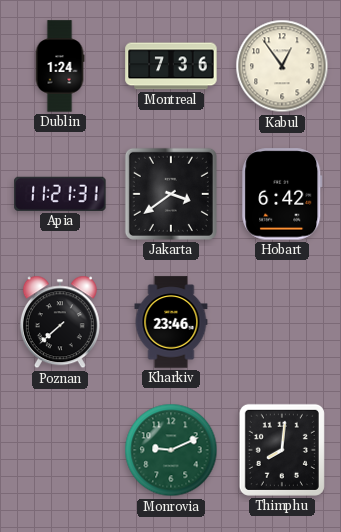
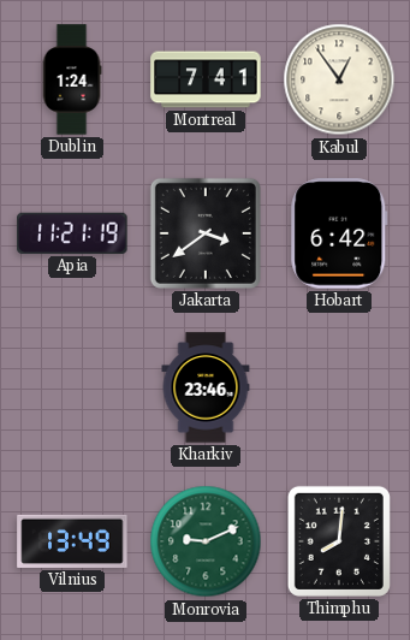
Montreal: 7:36 -> 7:41 (206, 79)
Apia: 11:21:31 -> 11:21:19 (72, 233)
Poznan: 7:38 -> none (60, 322)
Vilnius: none -> 13:49 (72, 541)
